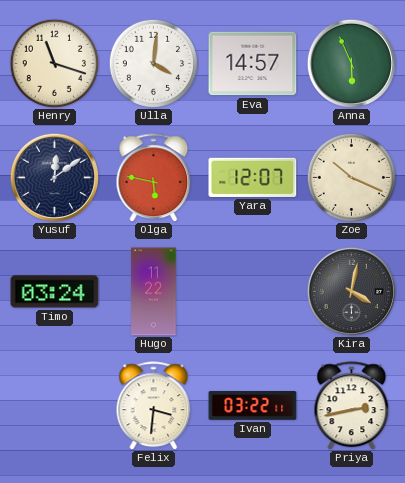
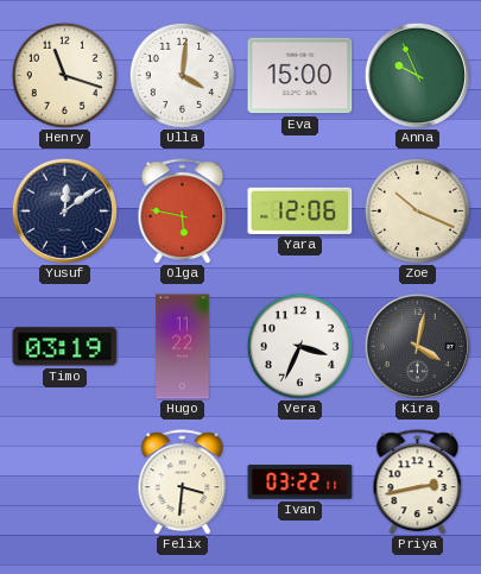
Eva: 14:57 -> 15:00 (300, 76)
Anna: 5:56 -> 9:56 (417, 75)
Yara: 12:07 -> 12:06 (300, 210)
Timo: 03:24 -> 03:19 (65, 347)
Vera: none -> 3:34 (299, 346)
